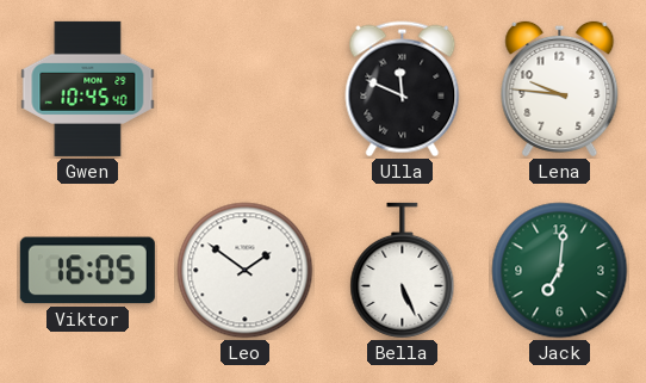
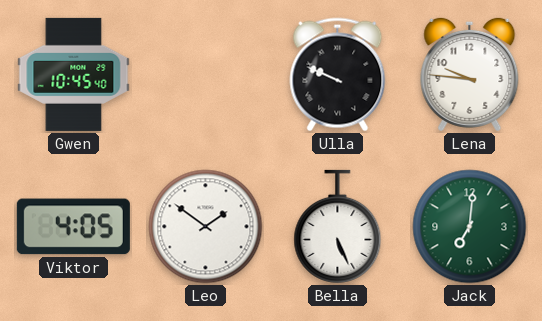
Ulla: 11:49 -> 9:49 (338, 75)
Viktor: 16:05 -> 4:05 (73, 227)
